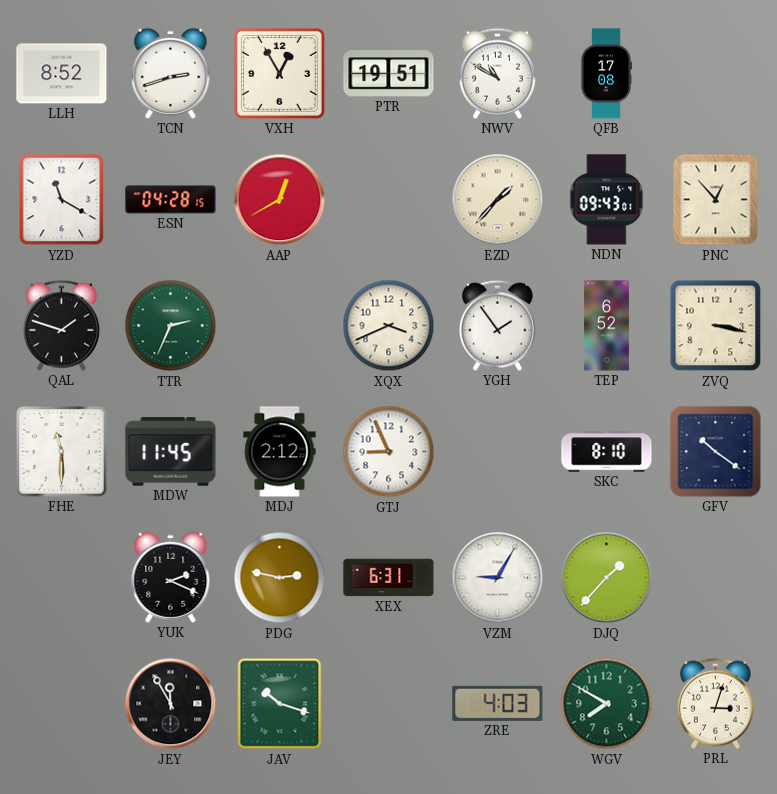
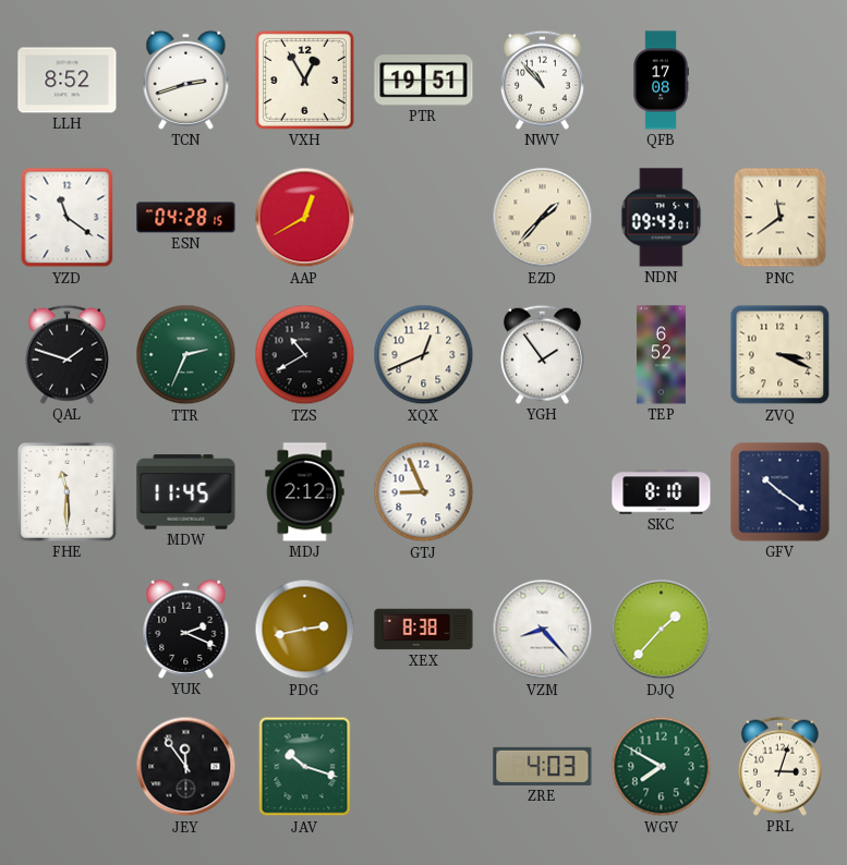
NWV: 10:50 -> 10:53 (542, 80)
YZD: 11:20 -> 11:21 (68, 218)
PNC: 12:53 -> 11:39 (781, 218)
TZS: none -> 10:40 (305, 355)
XQX: 3:41 -> 12:41 (424, 355)
ZVQ: 3:17 -> 3:19 (781, 355)
PDG: 2:47 -> 2:43 (305, 630)
XEX: 6:31 -> 8:38 (424, 630)
VZM: 9:05 -> 8:23 (543, 630)
JEY: 11:55 -> 11:54 (186, 767)
